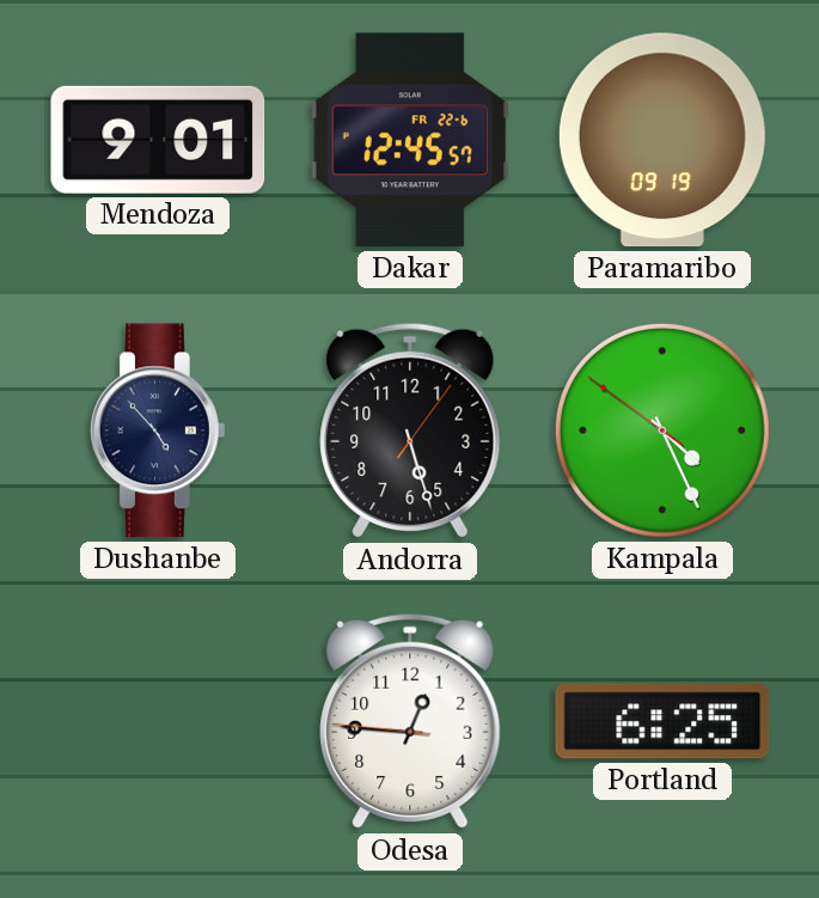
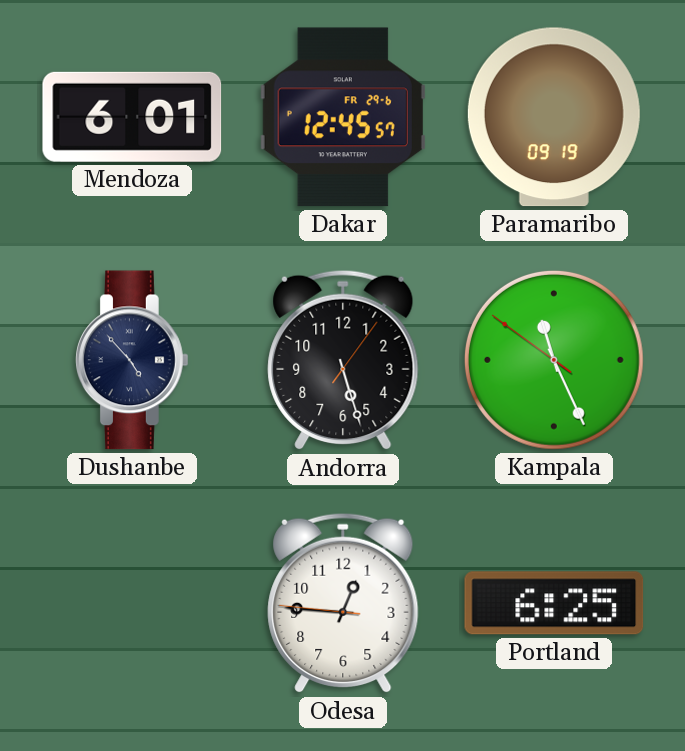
Mendoza: 9:01 -> 6:01 (132, 117)
Dakar date: FR 22-6 -> FR 29-6 (343, 117)
Kampala: 4:25 -> 11:25 (554, 360)
